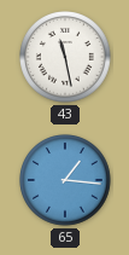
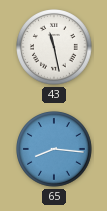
65: 1:16 -> 8:16 (54, 149)
